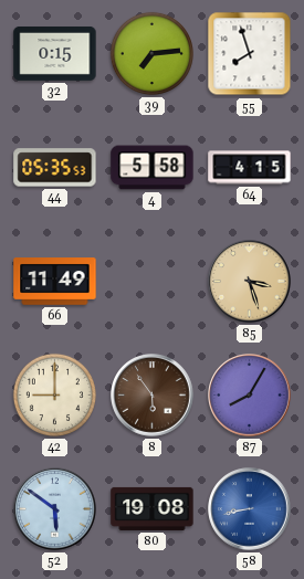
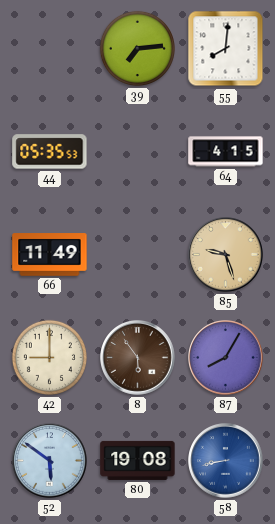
32: 0:15 -> none (55, 53)
55: 7:57 -> 8:01 (226, 49)
4: 5:58 -> none (153, 168)
85: 3:27 -> 9:27 (226, 255)
